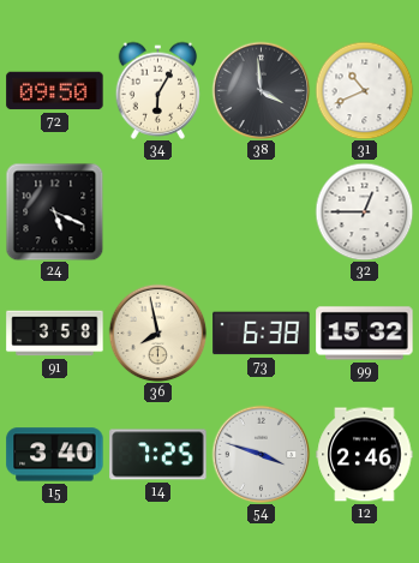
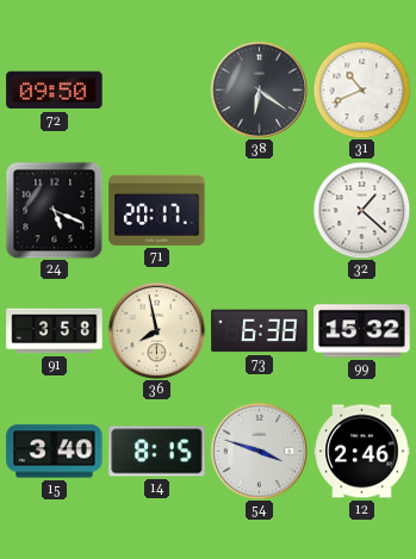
34: 6:05 -> none (158, 90)
38: 3:59 -> 6:21 (259, 89)
71: none -> 20:17 (157, 210)
32: 12:45 -> 1:22 (361, 210)
14: 7:25 -> 8:15 (157, 452)
